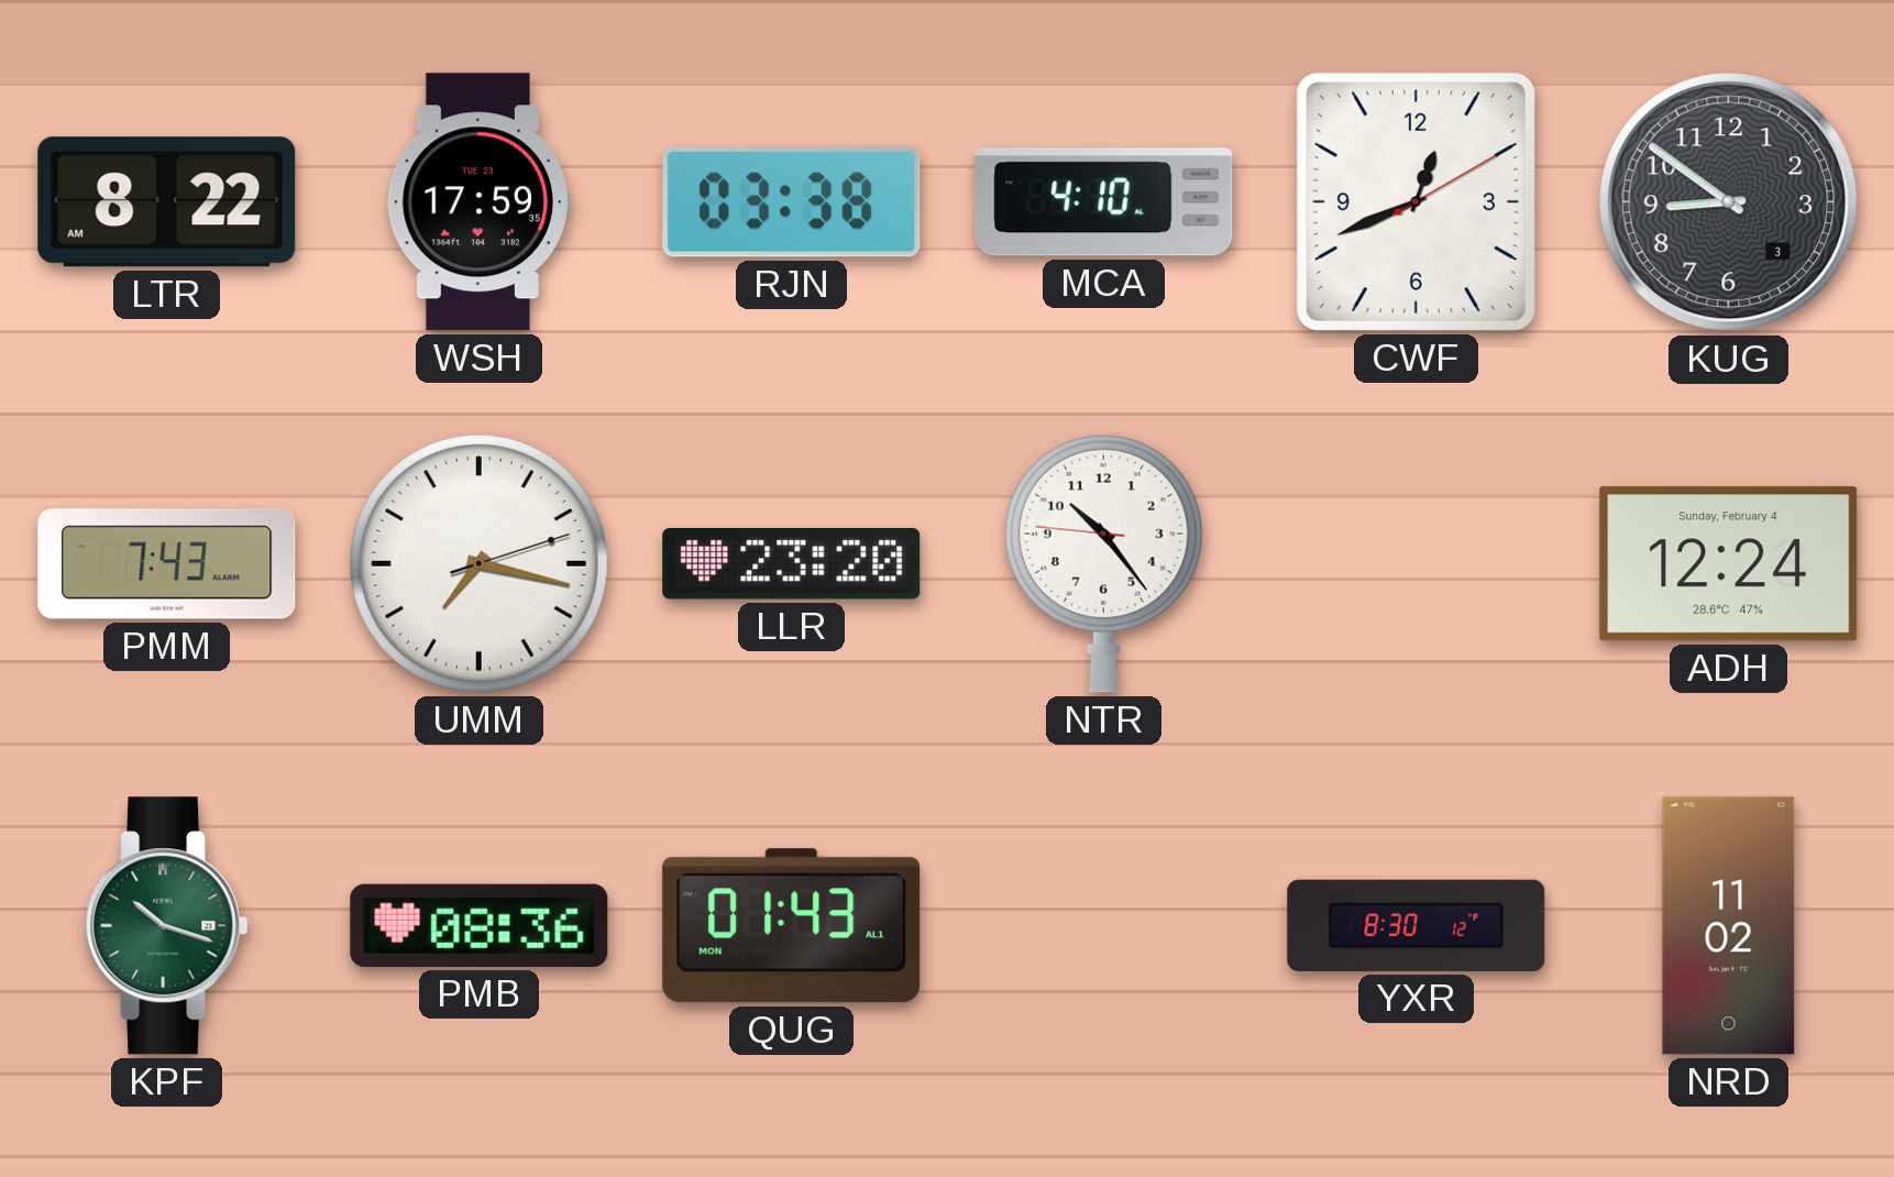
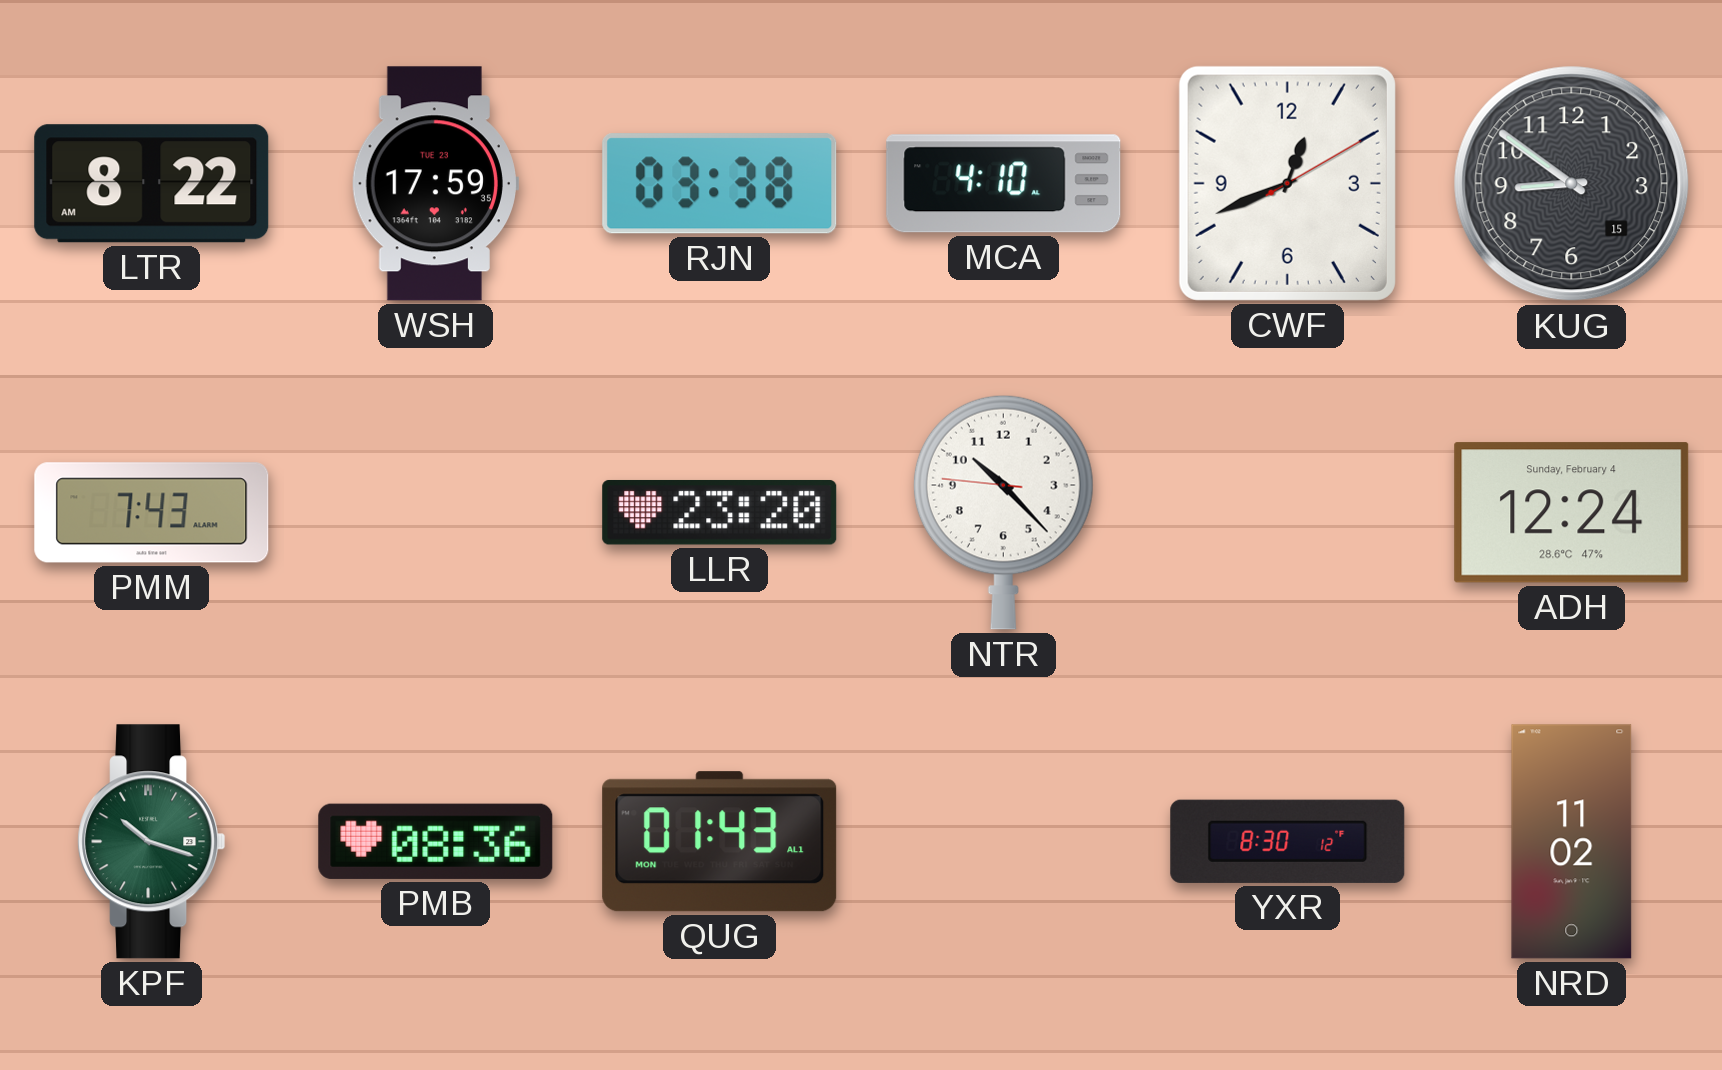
KUG date: 3 -> 15 (1572, 184)
UMM: 7:17 -> none (478, 563)
NTR: 10:23 -> 10:22 (1003, 512)
